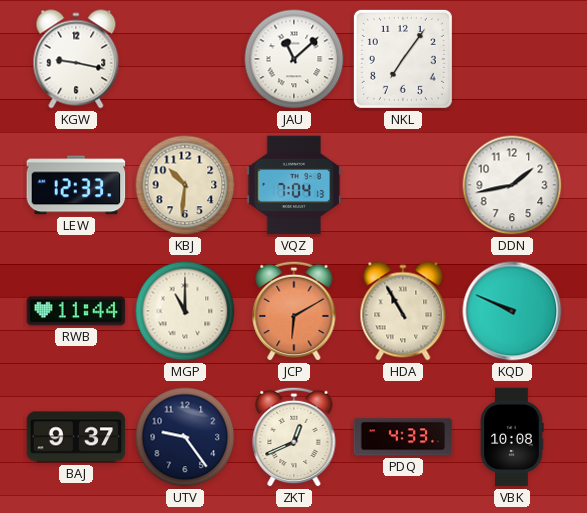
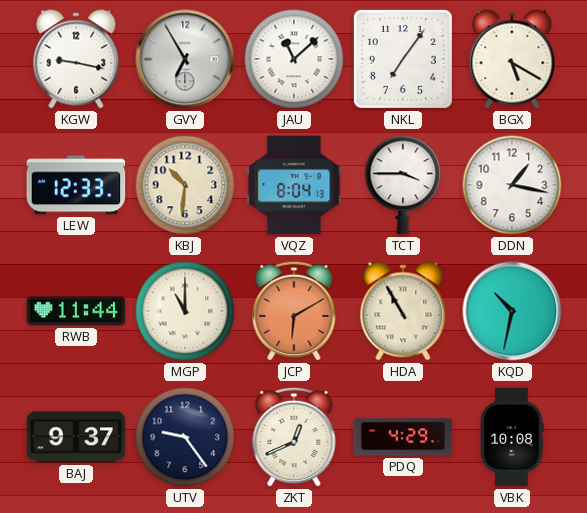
GVY: none -> 6:55 (185, 59)
BGX: none -> 5:20 (512, 59)
VQZ: 7:04 -> 8:04 (294, 185)
TCT: none -> 3:45 (403, 185)
DDN: 1:43 -> 1:17 (512, 185)
KQD: 9:49 -> 10:32 (512, 311)
PDQ: 4:33 -> 4:29 (403, 437)
